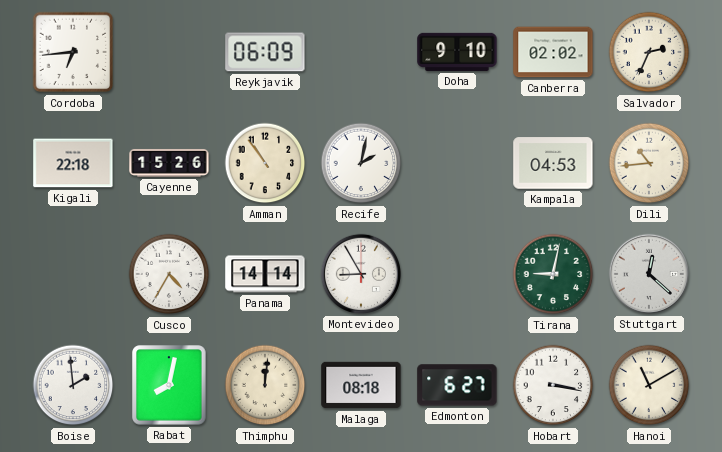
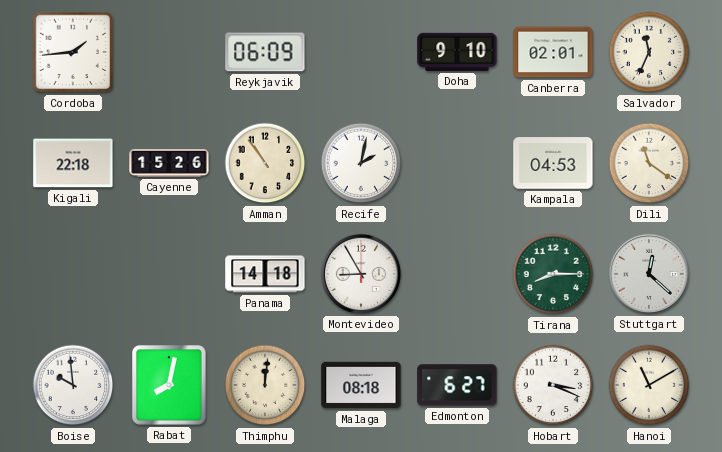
Cordoba: 6:44 -> 1:44 (73, 52)
Canberra: 02:02 -> 02:01 (553, 52)
Salvador: 2:34 -> 11:34 (649, 52)
Dili: 10:44 -> 11:21 (649, 163)
Cusco: 4:35 -> none (169, 274)
Panama: 14:14 -> 14:18 (265, 274)
Tirana: 9:02 -> 8:15 (553, 274)
Boise: 1:59 -> 9:59 (73, 385)
Hobart: 3:17 -> 3:19 (553, 385)
